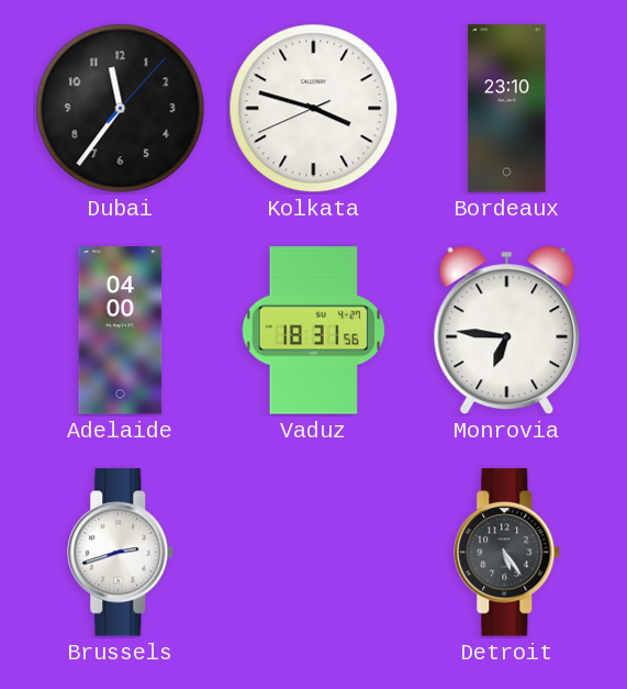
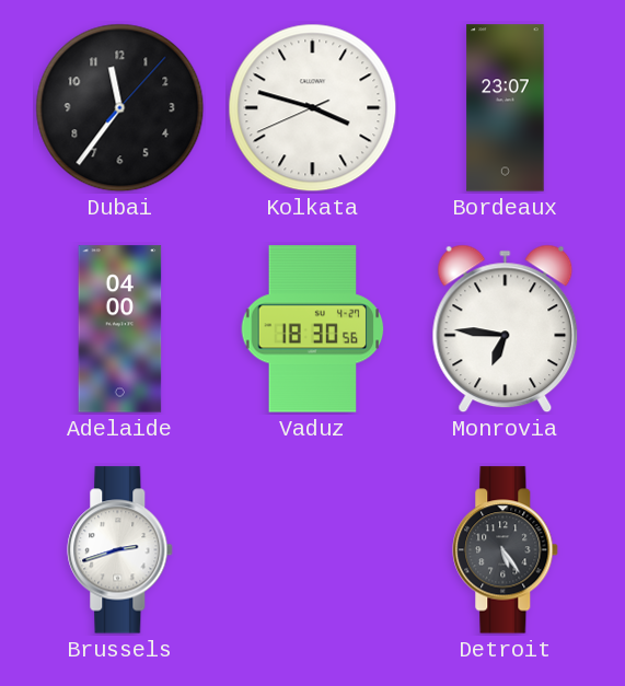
Bordeaux: 23:10 -> 23:07 (506, 108)
Vaduz: 18:31 -> 18:30 (313, 329)
